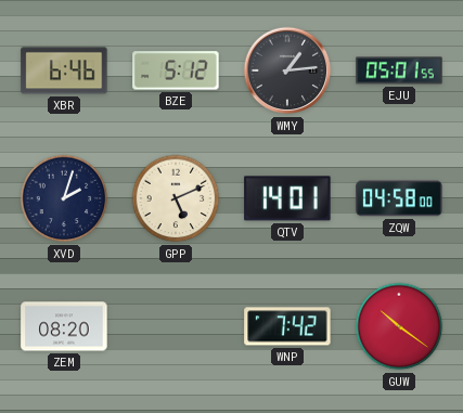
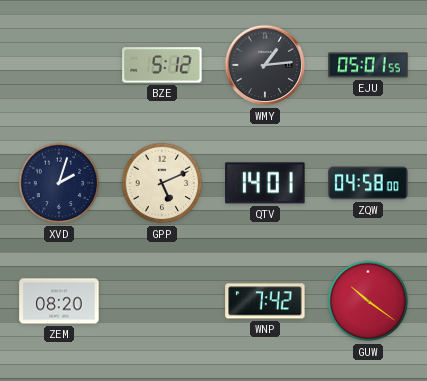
XBR: 6:46 -> none (64, 70)
